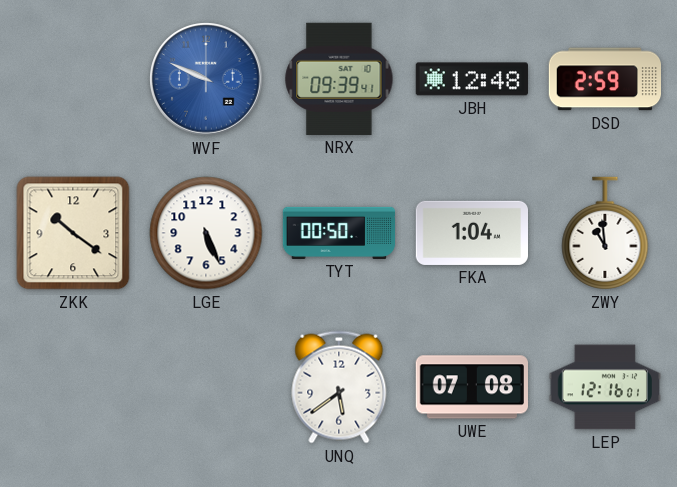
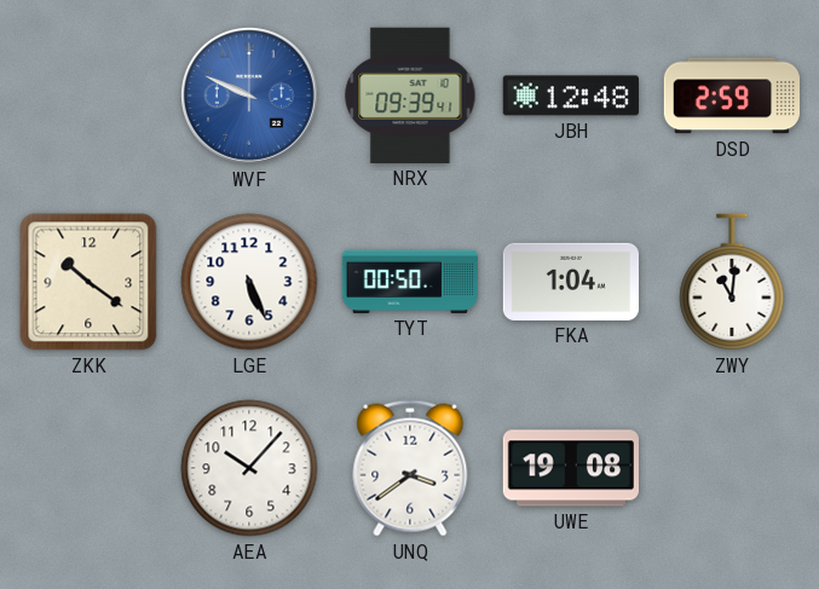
ZWY: 10:59 -> 11:01 (732, 282)
AEA: none -> 10:07 (249, 468)
UNQ: 5:39 -> 3:39 (410, 468)
UWE: 07:08 -> 19:08 (570, 468)
LEP: 12:16 -> none (604, 387)
